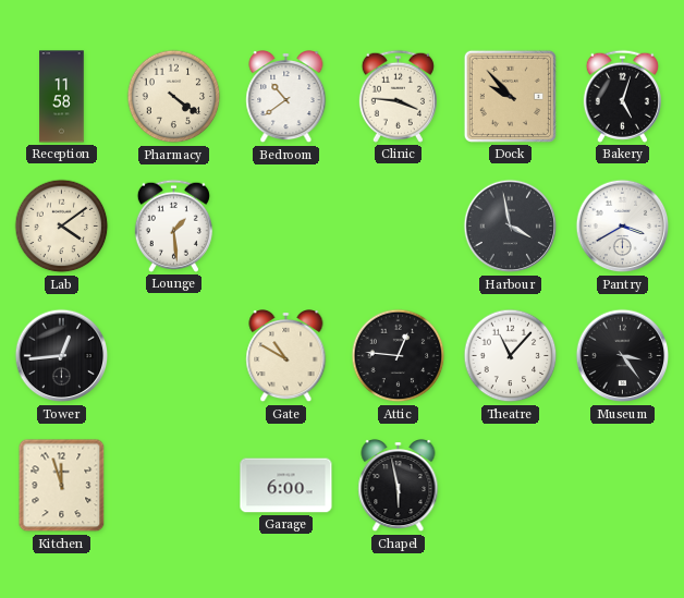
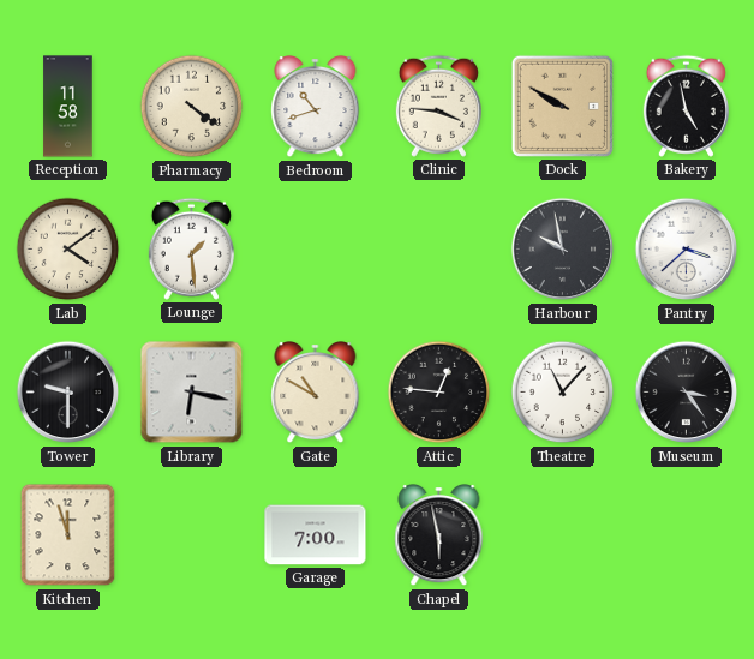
Bedroom: 10:39 -> 10:42 (316, 107)
Dock: 9:53 -> 9:50 (562, 106)
Bakery: 5:03 -> 4:58 (686, 106)
Harbour: 3:58 -> 9:58 (563, 250)
Pantry: 3:40 -> 3:38 (687, 250)
Tower: 12:44 -> 9:30 (68, 393)
Library: none -> 6:17 (192, 393)
Garage: 6:00 -> 7:00 (316, 535)
